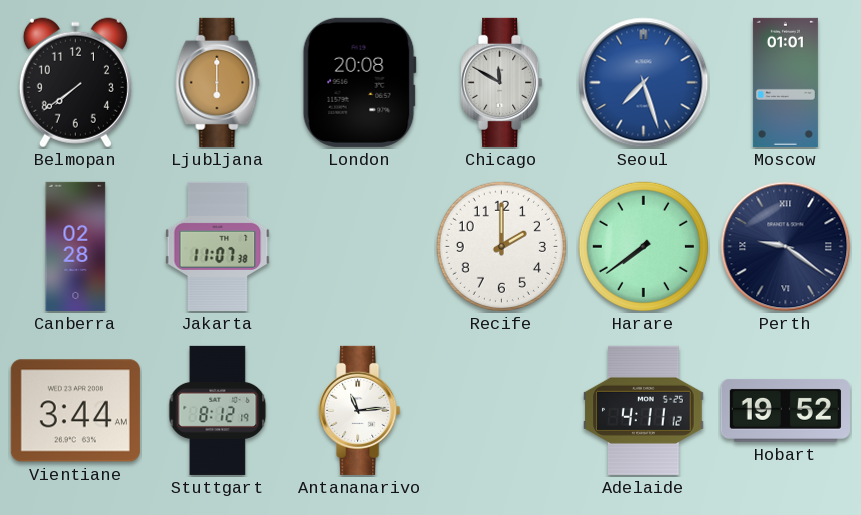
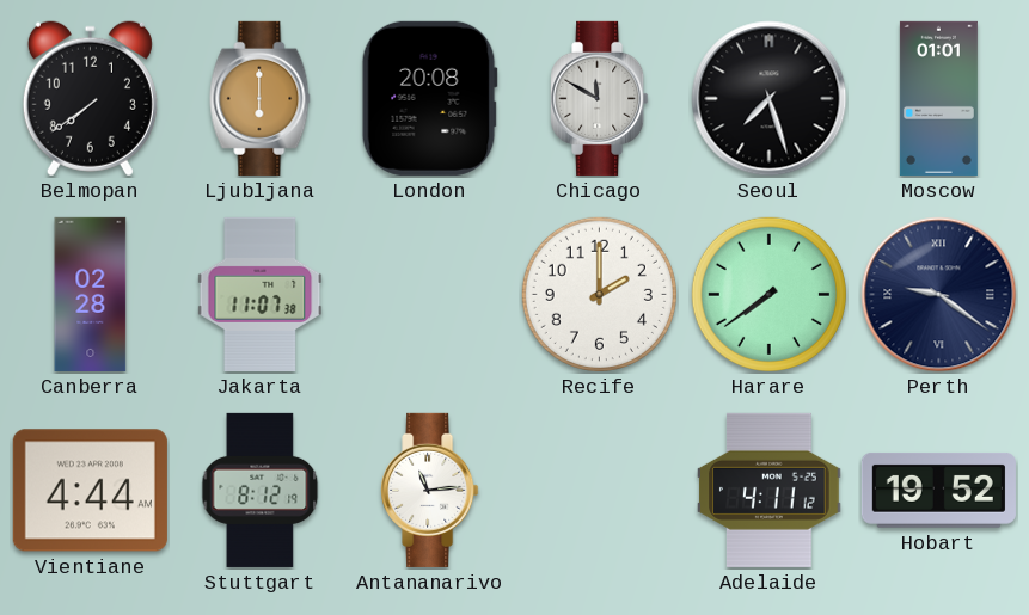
Seoul dial: blue -> black (770, 99)
Vientiane: 3:44 -> 4:44 (90, 491)
